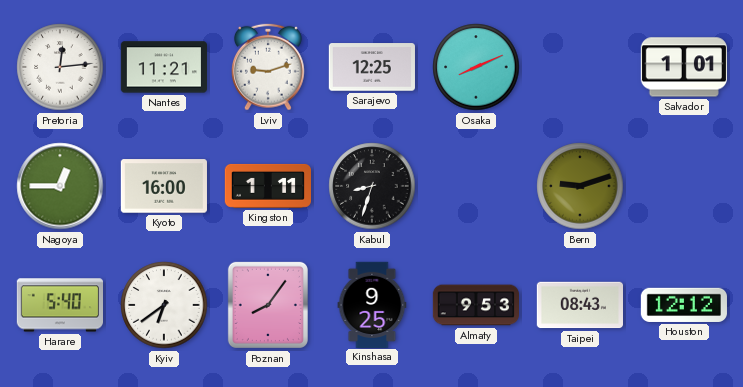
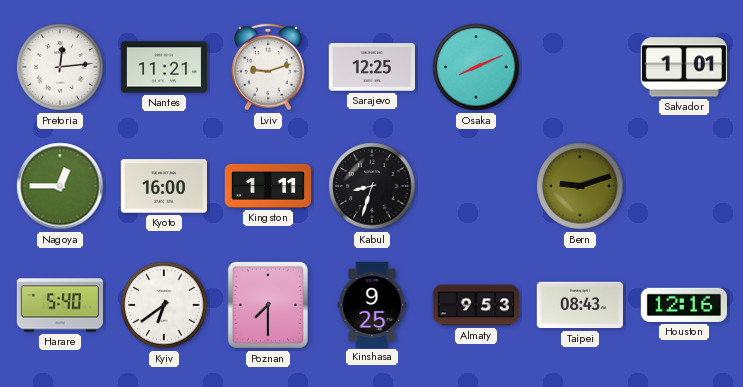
Poznan: 8:06 -> 7:30 (268, 305)
Houston: 12:12 -> 12:16 (684, 305)
